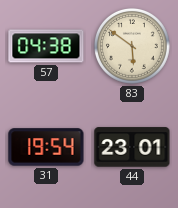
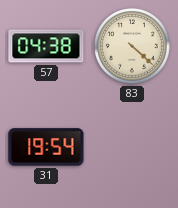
83: 5:51 -> 4:22 (132, 46)
44: 23:01 -> none (132, 147)
